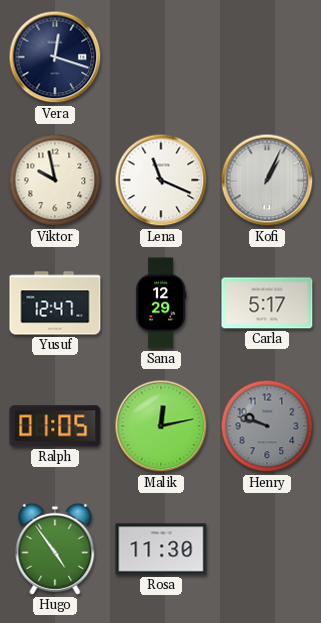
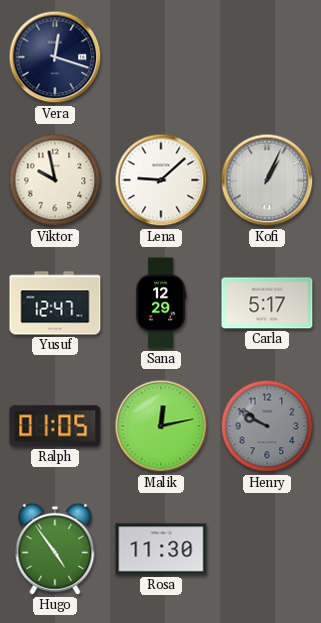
Lena: 11:19 -> 9:08 (161, 180)
Henry: 9:48 -> 9:50 (267, 426)
